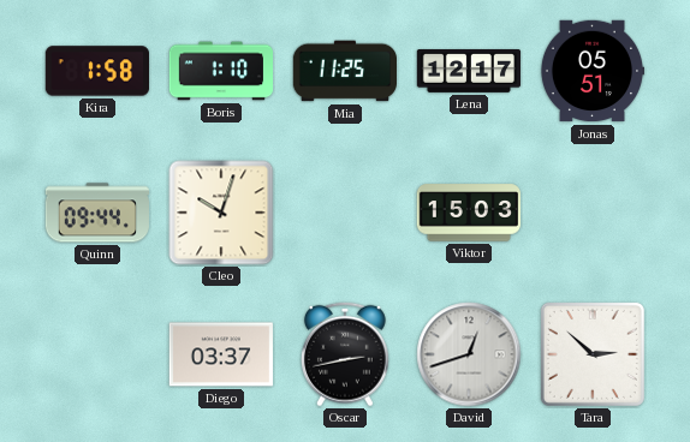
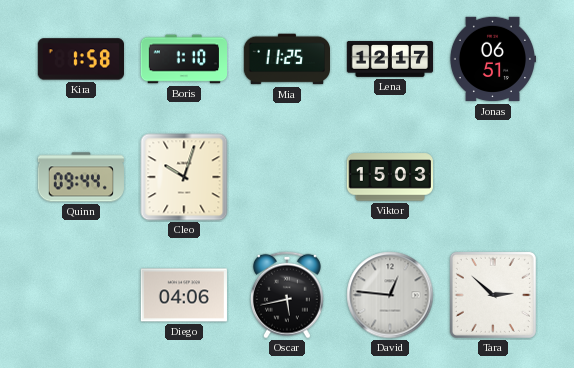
Jonas: 05:51 -> 06:51 (492, 59)
Diego: 03:37 -> 04:06 (184, 295)
Oscar: 2:43 -> 5:43 (287, 295)
David: 12:42 -> 12:46 (390, 295)
